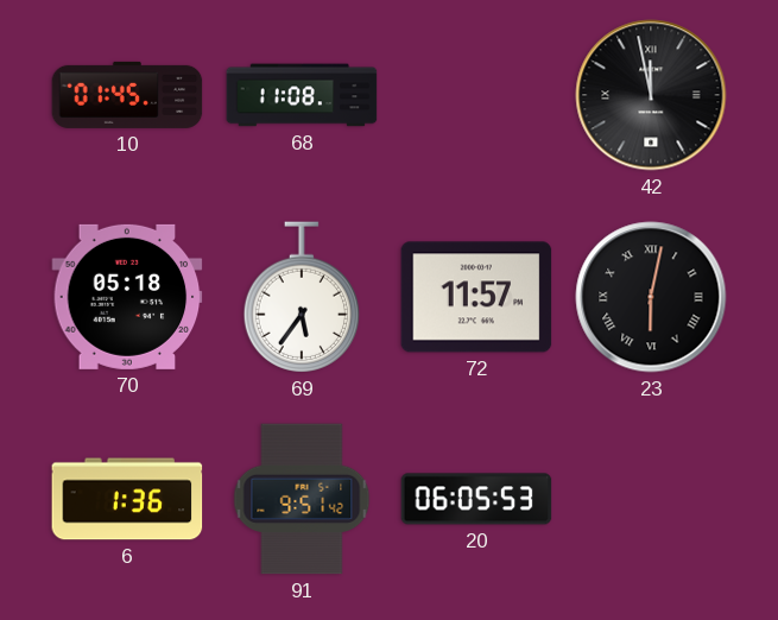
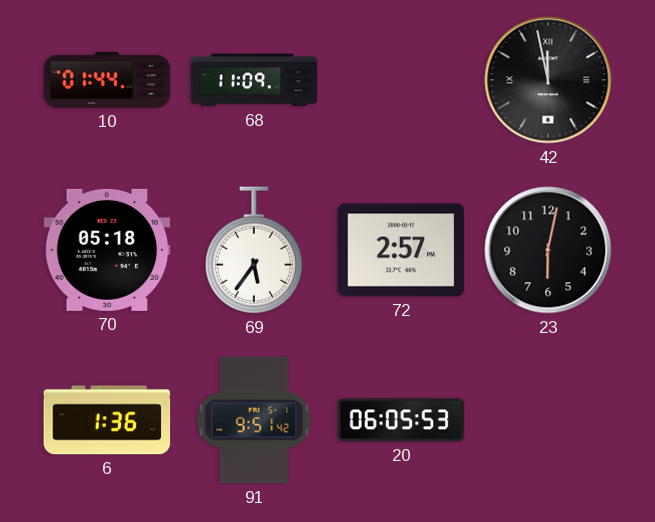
10: 01:45 -> 01:44 (107, 80)
68: 11:08 -> 11:09 (254, 80)
72: 11:57 -> 2:57 (401, 250)
23 numerals: Roman -> Arabic (548, 250)
